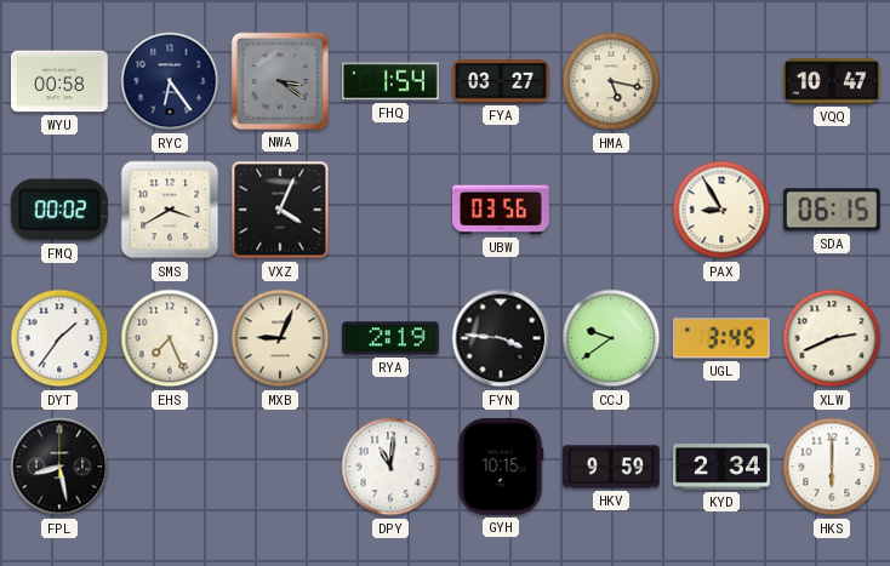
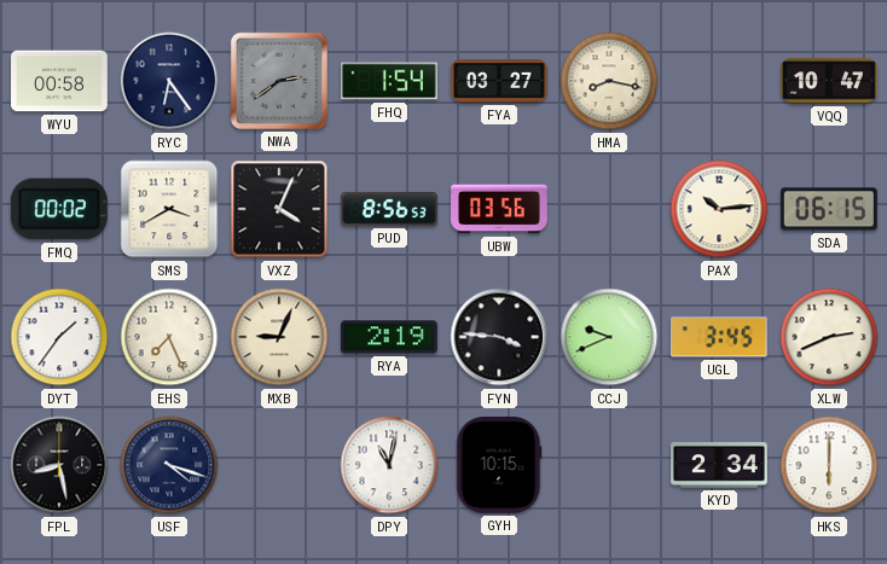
NWA: 3:21 -> 2:39 (279, 81)
HMA: 5:17 -> 8:17 (609, 81)
PUD: none -> 8:56 (390, 209)
PAX: 8:55 -> 10:14 (719, 209)
CCJ: 9:39 -> 9:41 (609, 337)
USF: none -> 4:18 (169, 465)
DPY: 11:01 -> 11:02 (389, 465)
HKV: 9:59 -> none (612, 467)
